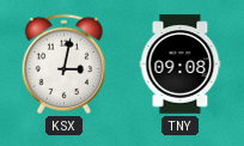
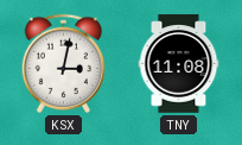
TNY: 09:08 -> 11:08 (179, 64)
